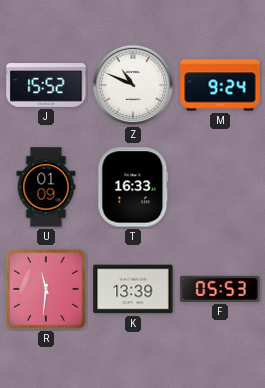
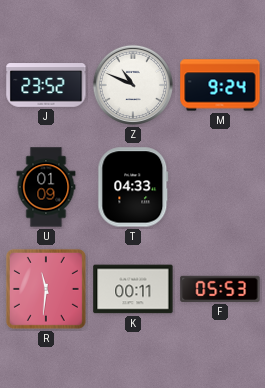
J: 15:52 -> 23:52 (46, 86)
T: 16:33 -> 04:33 (133, 187)
K: 13:39 -> 00:11 (133, 289)
